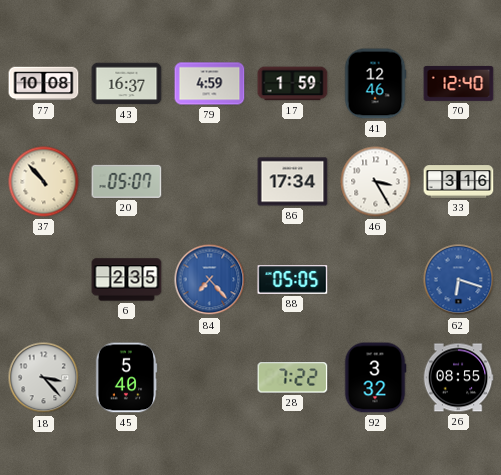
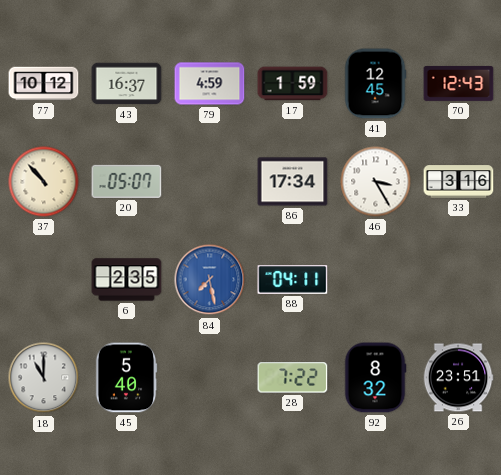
77: 10:08 -> 10:12 (44, 84)
41: 12:46 -> 12:45 (375, 84)
70: 12:40 -> 12:43 (459, 83)
84: 7:23 -> 7:28 (210, 280)
88: 05:05 -> 04:11 (293, 280)
62: 6:18 -> none (459, 280)
18: 3:23 -> 11:00 (44, 378)
92: 3:32 -> 8:32 (375, 378)
26: 08:55 -> 23:51 (458, 378)
